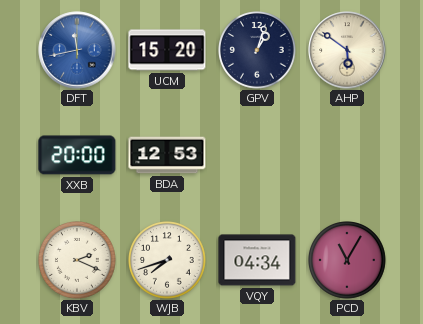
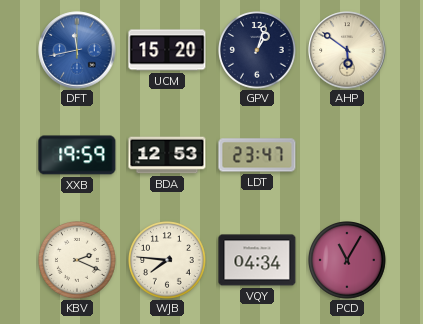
XXB: 20:00 -> 19:59 (77, 155)
LDT: none -> 23:47 (257, 155)
WJB: 7:42 -> 7:46 (168, 261)
